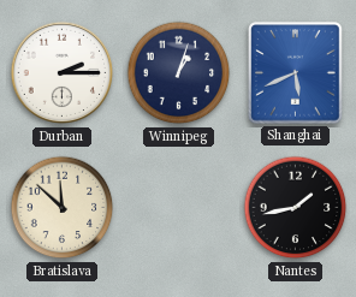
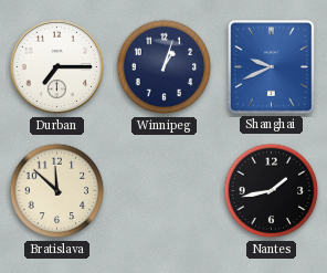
Durban: 2:15 -> 7:15 (57, 67)
Shanghai: 5:41 -> 9:41 (272, 67)
